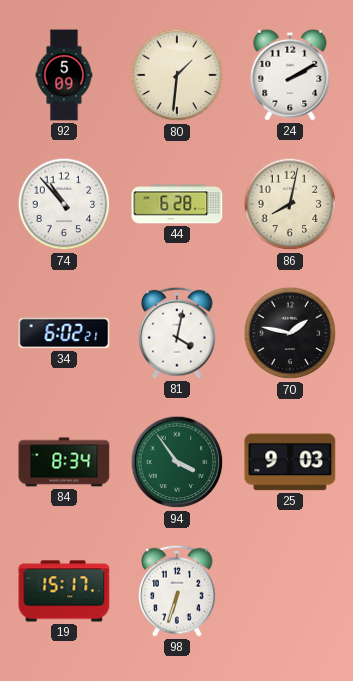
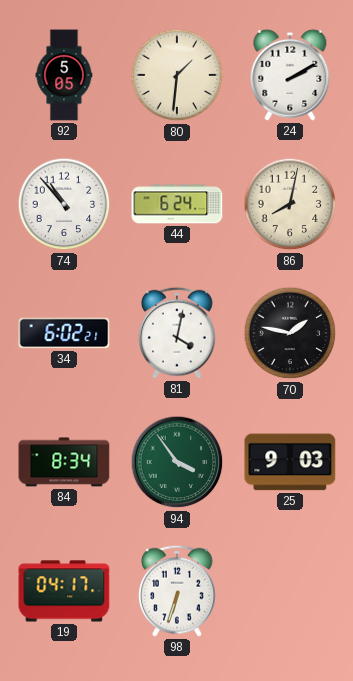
92: 5:09 -> 5:05 (64, 75)
44: 6:28 -> 6:24 (177, 204)
19: 15:17 -> 04:17 (64, 591)
